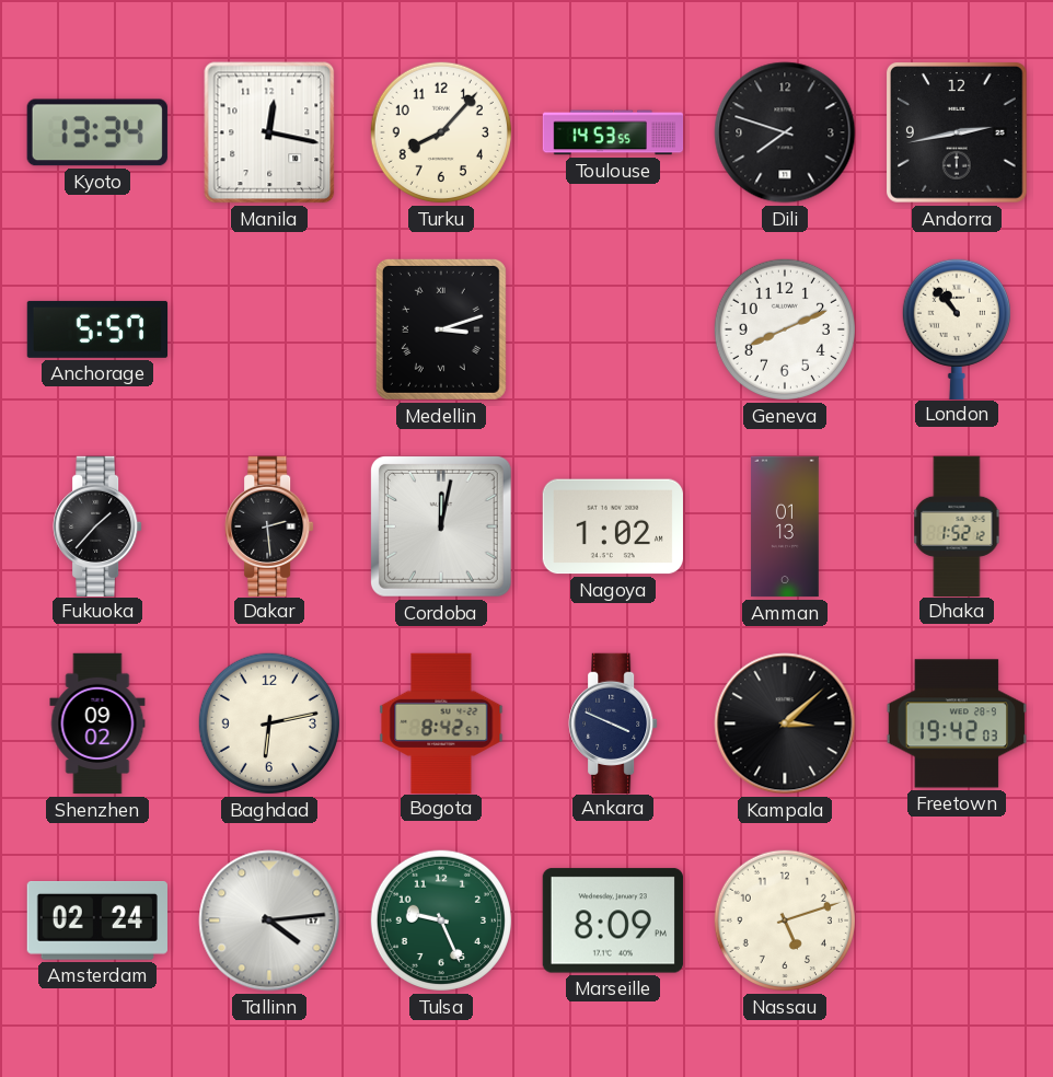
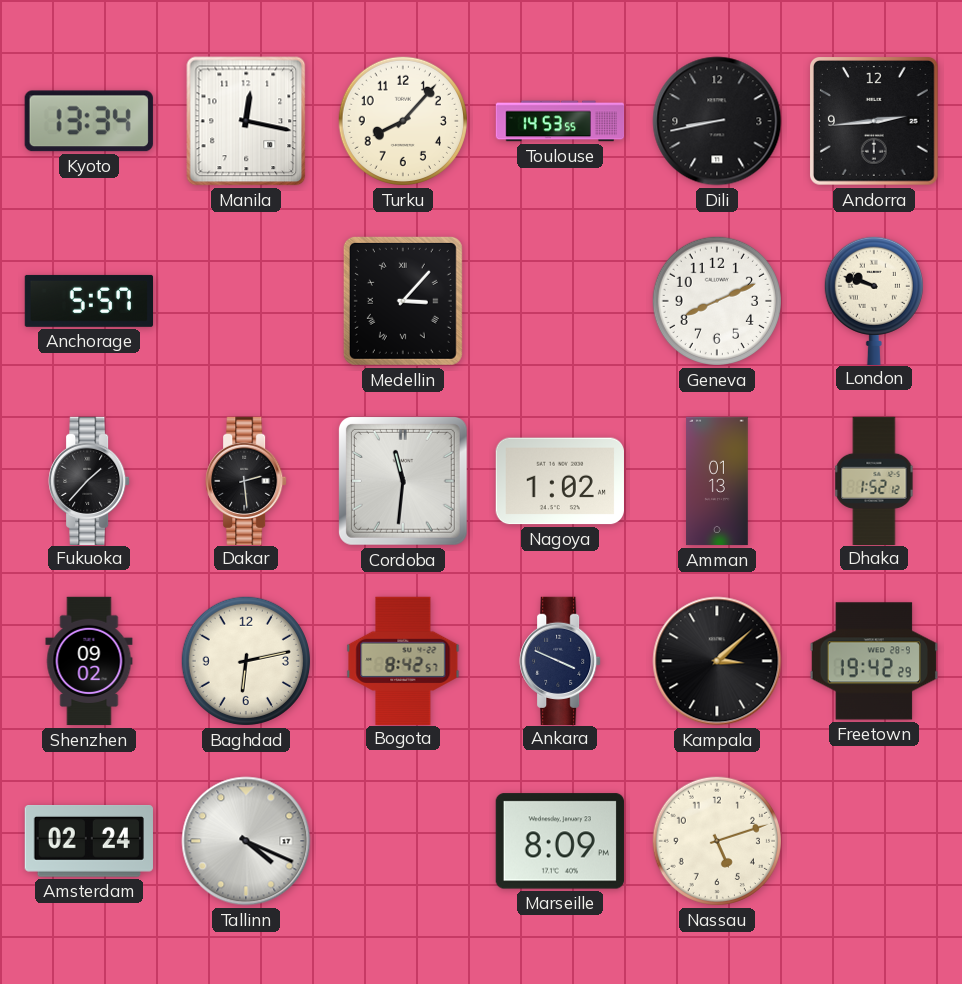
Dili: 7:48 -> 8:43 (717, 121)
Andorra: 2:43 -> 2:44 (875, 122)
Medellin: 3:12 -> 3:07 (403, 301)
London: 10:53 -> 9:48 (874, 300)
Cordoba: 12:02 -> 11:31 (403, 481)
Freetown: 19:42:03 -> 19:42:29 (873, 661)
Tallinn: 4:14 -> 4:19 (246, 841)
Tulsa: 9:26 -> none (441, 920)
